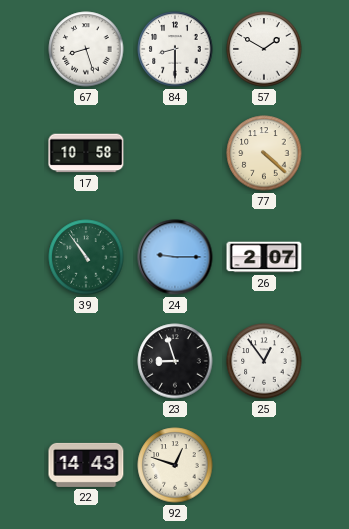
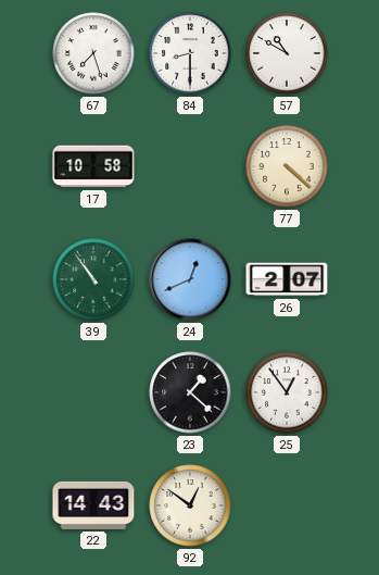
67: 8:27 -> 7:27 (93, 53)
57: 1:50 -> 10:50 (287, 53)
24: 9:15 -> 12:41 (190, 279)
23: 8:57 -> 1:22 (190, 392)
92: 12:48 -> 12:51 (190, 505)
